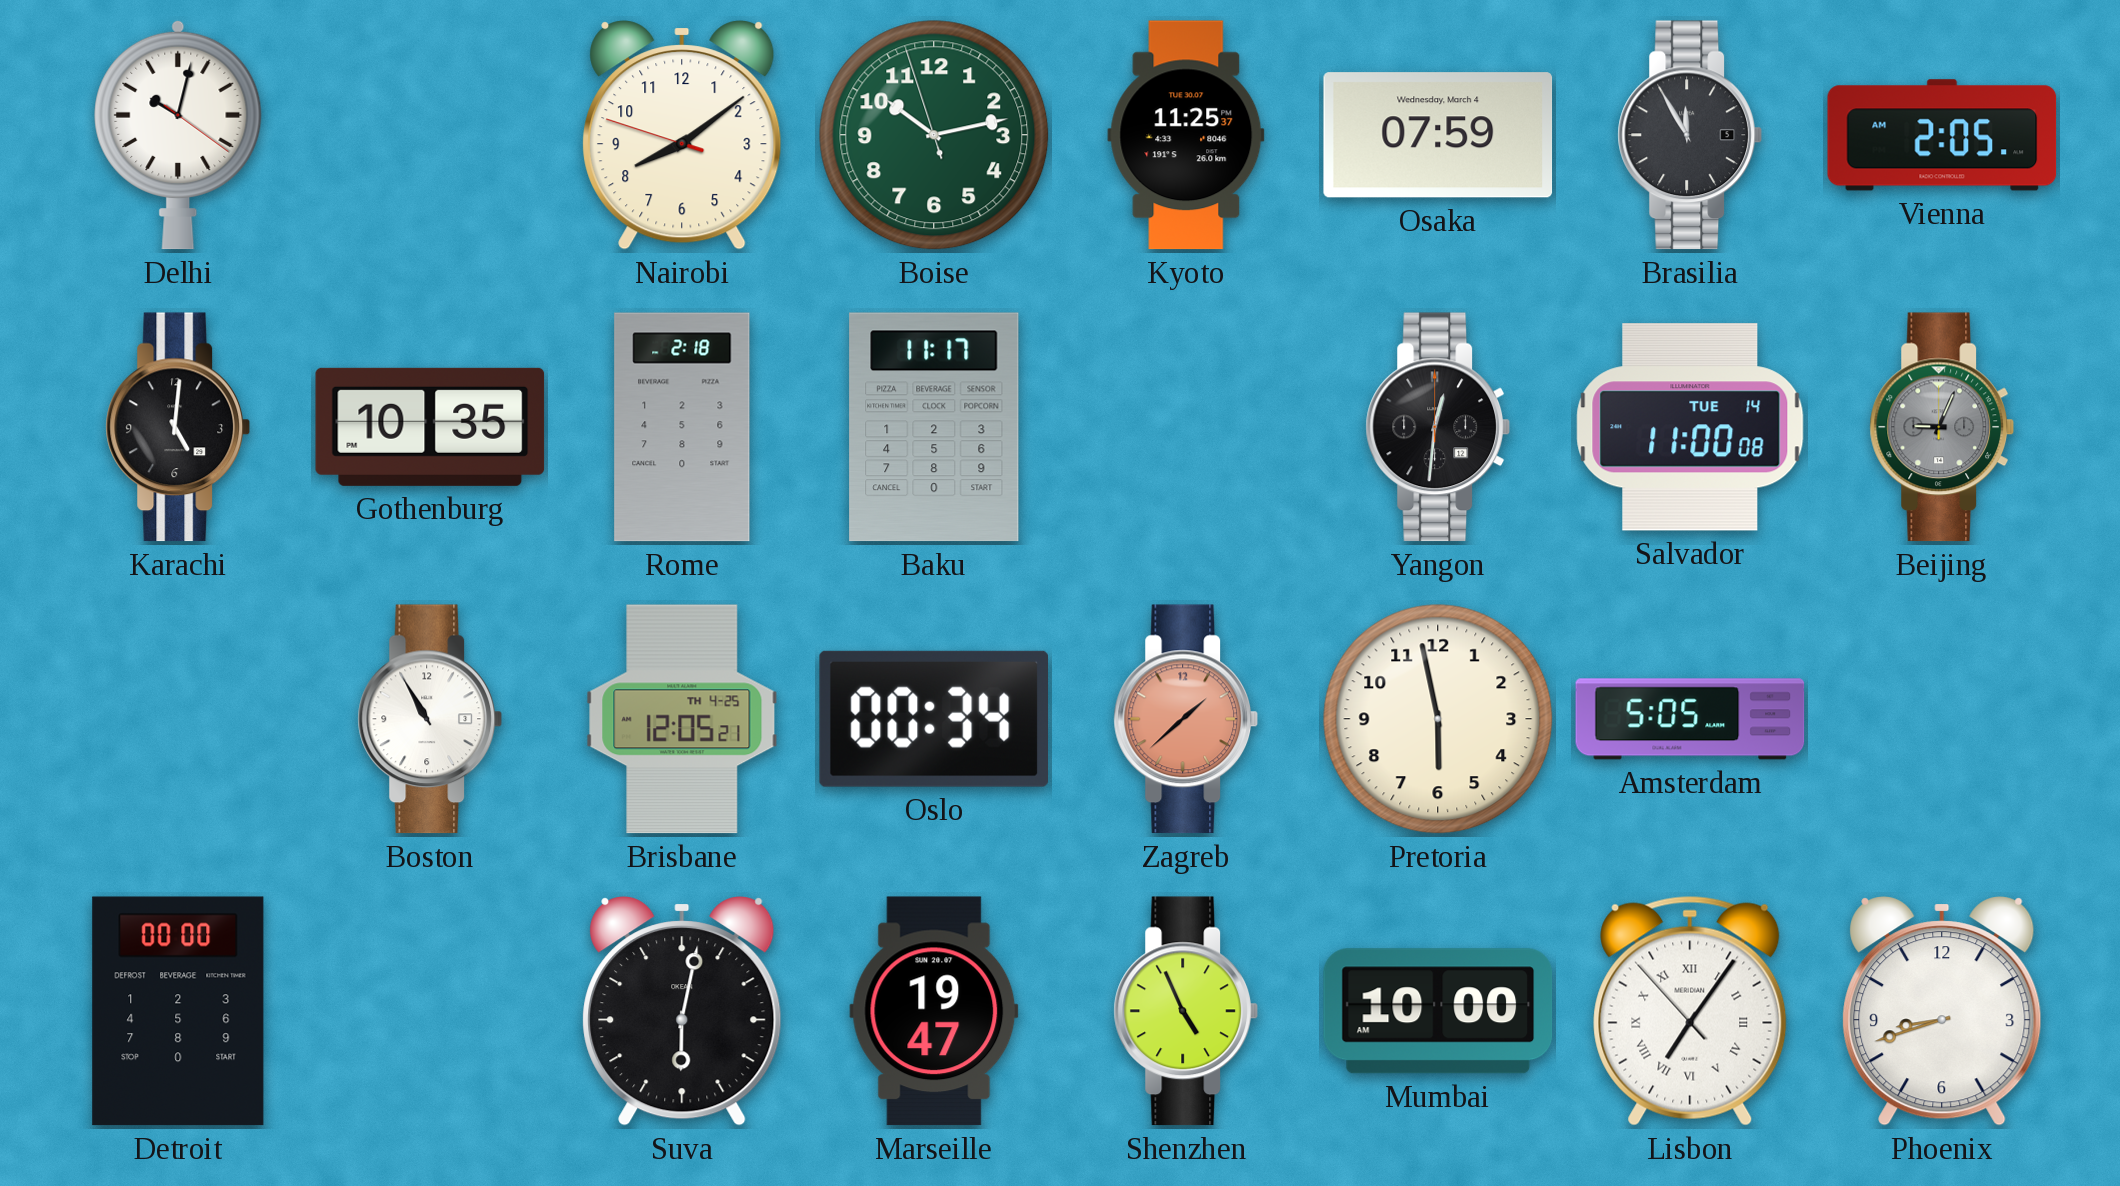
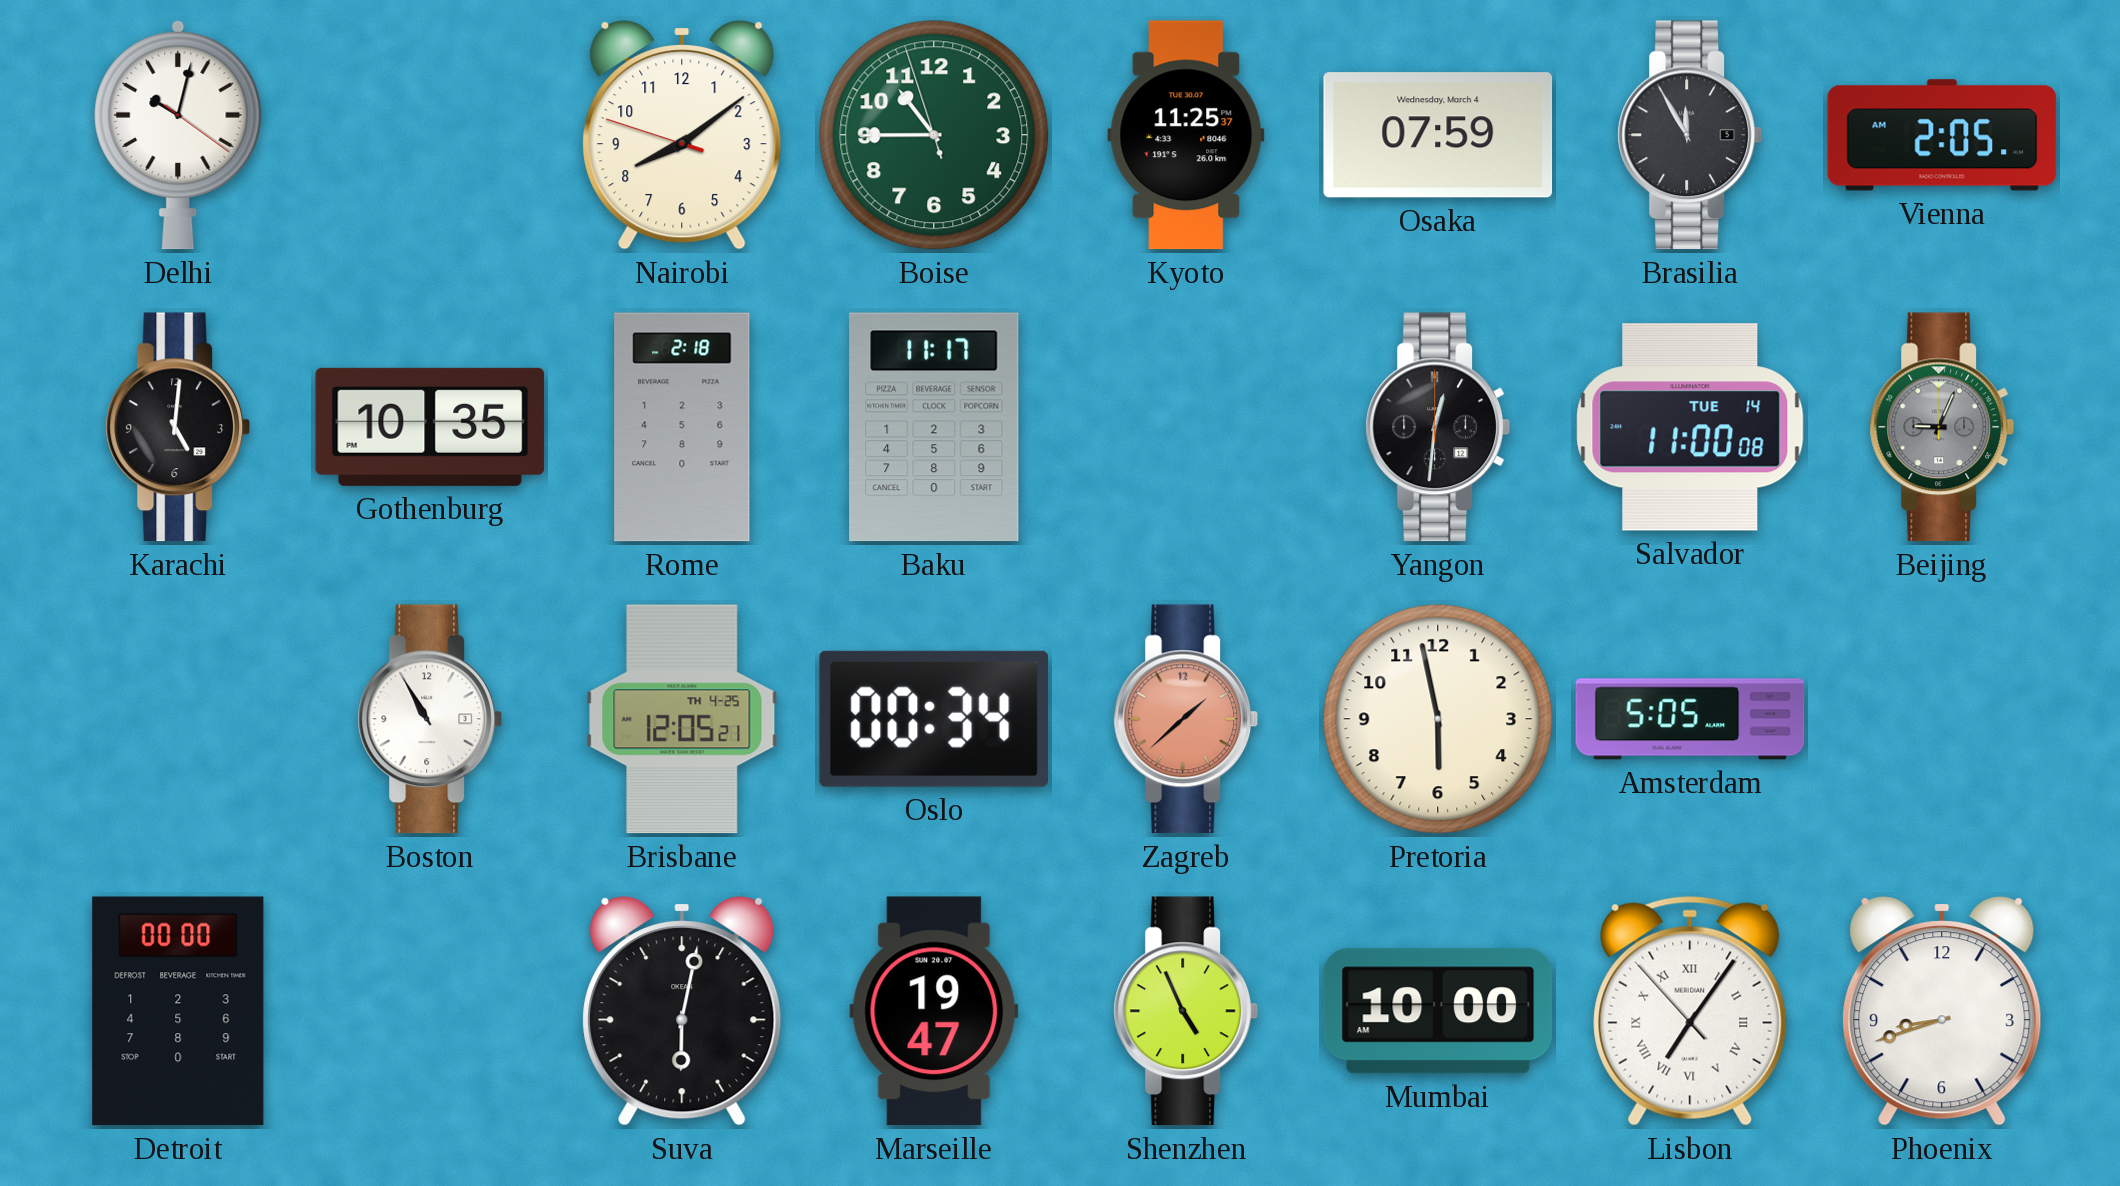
Boise: 10:12 -> 10:44 (934, 135)
